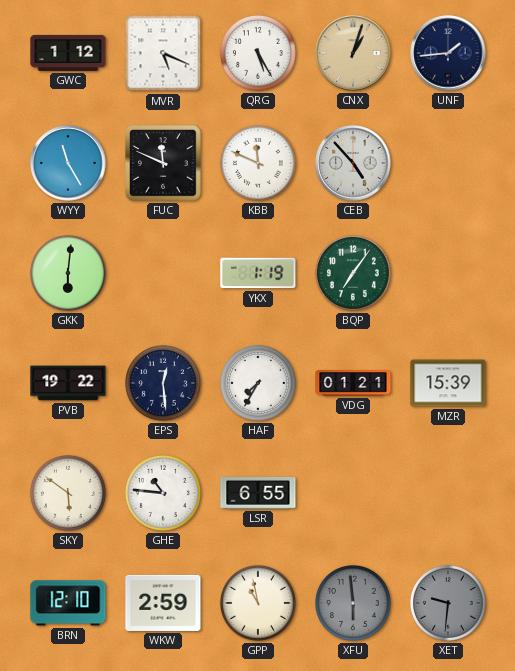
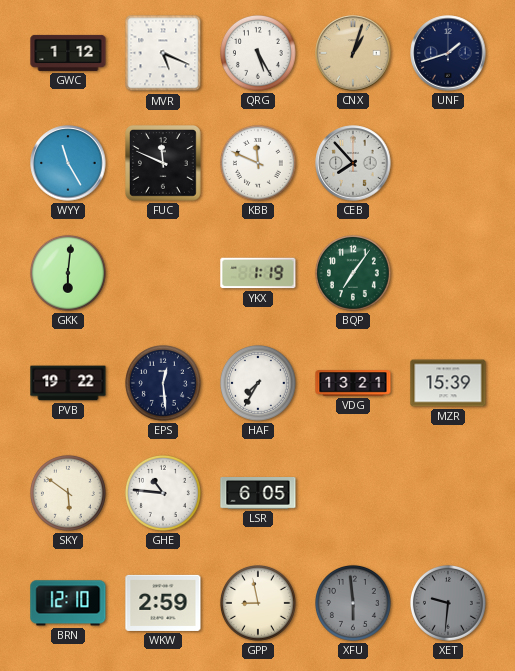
UNF: 1:44 -> 1:42 (448, 53)
CEB: 4:53 -> 7:53 (353, 163)
VDG: 01:21 -> 13:21 (353, 383)
LSR: 6:55 -> 6:05 (258, 494)
GPP: 10:58 -> 8:58 (258, 603)
